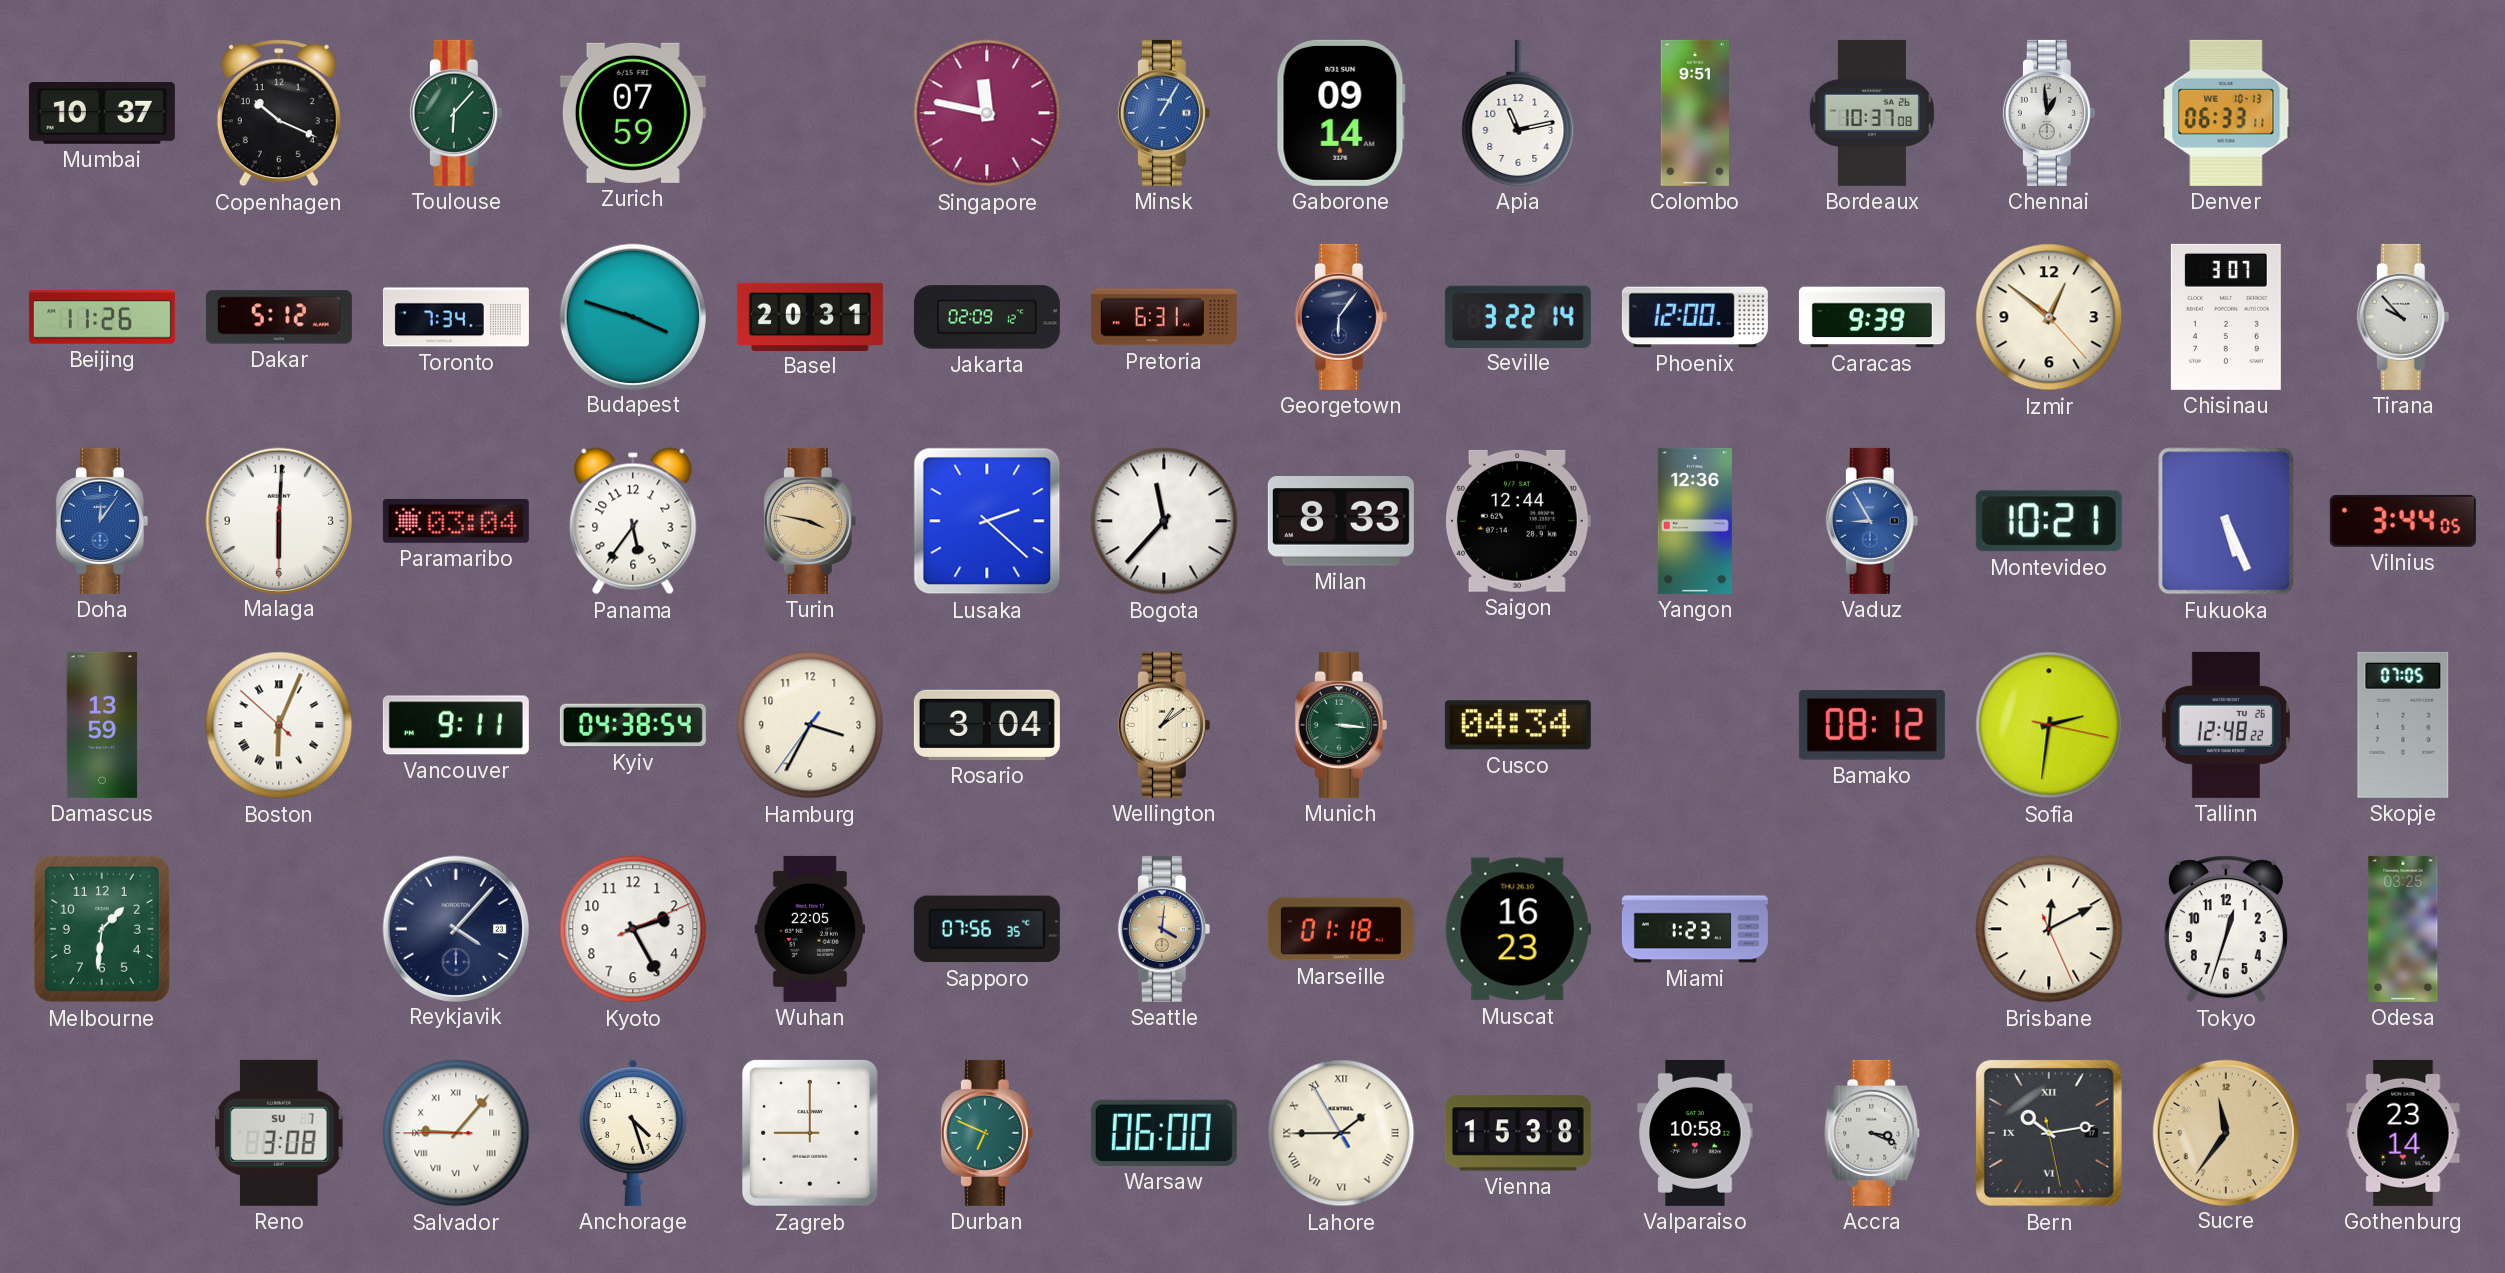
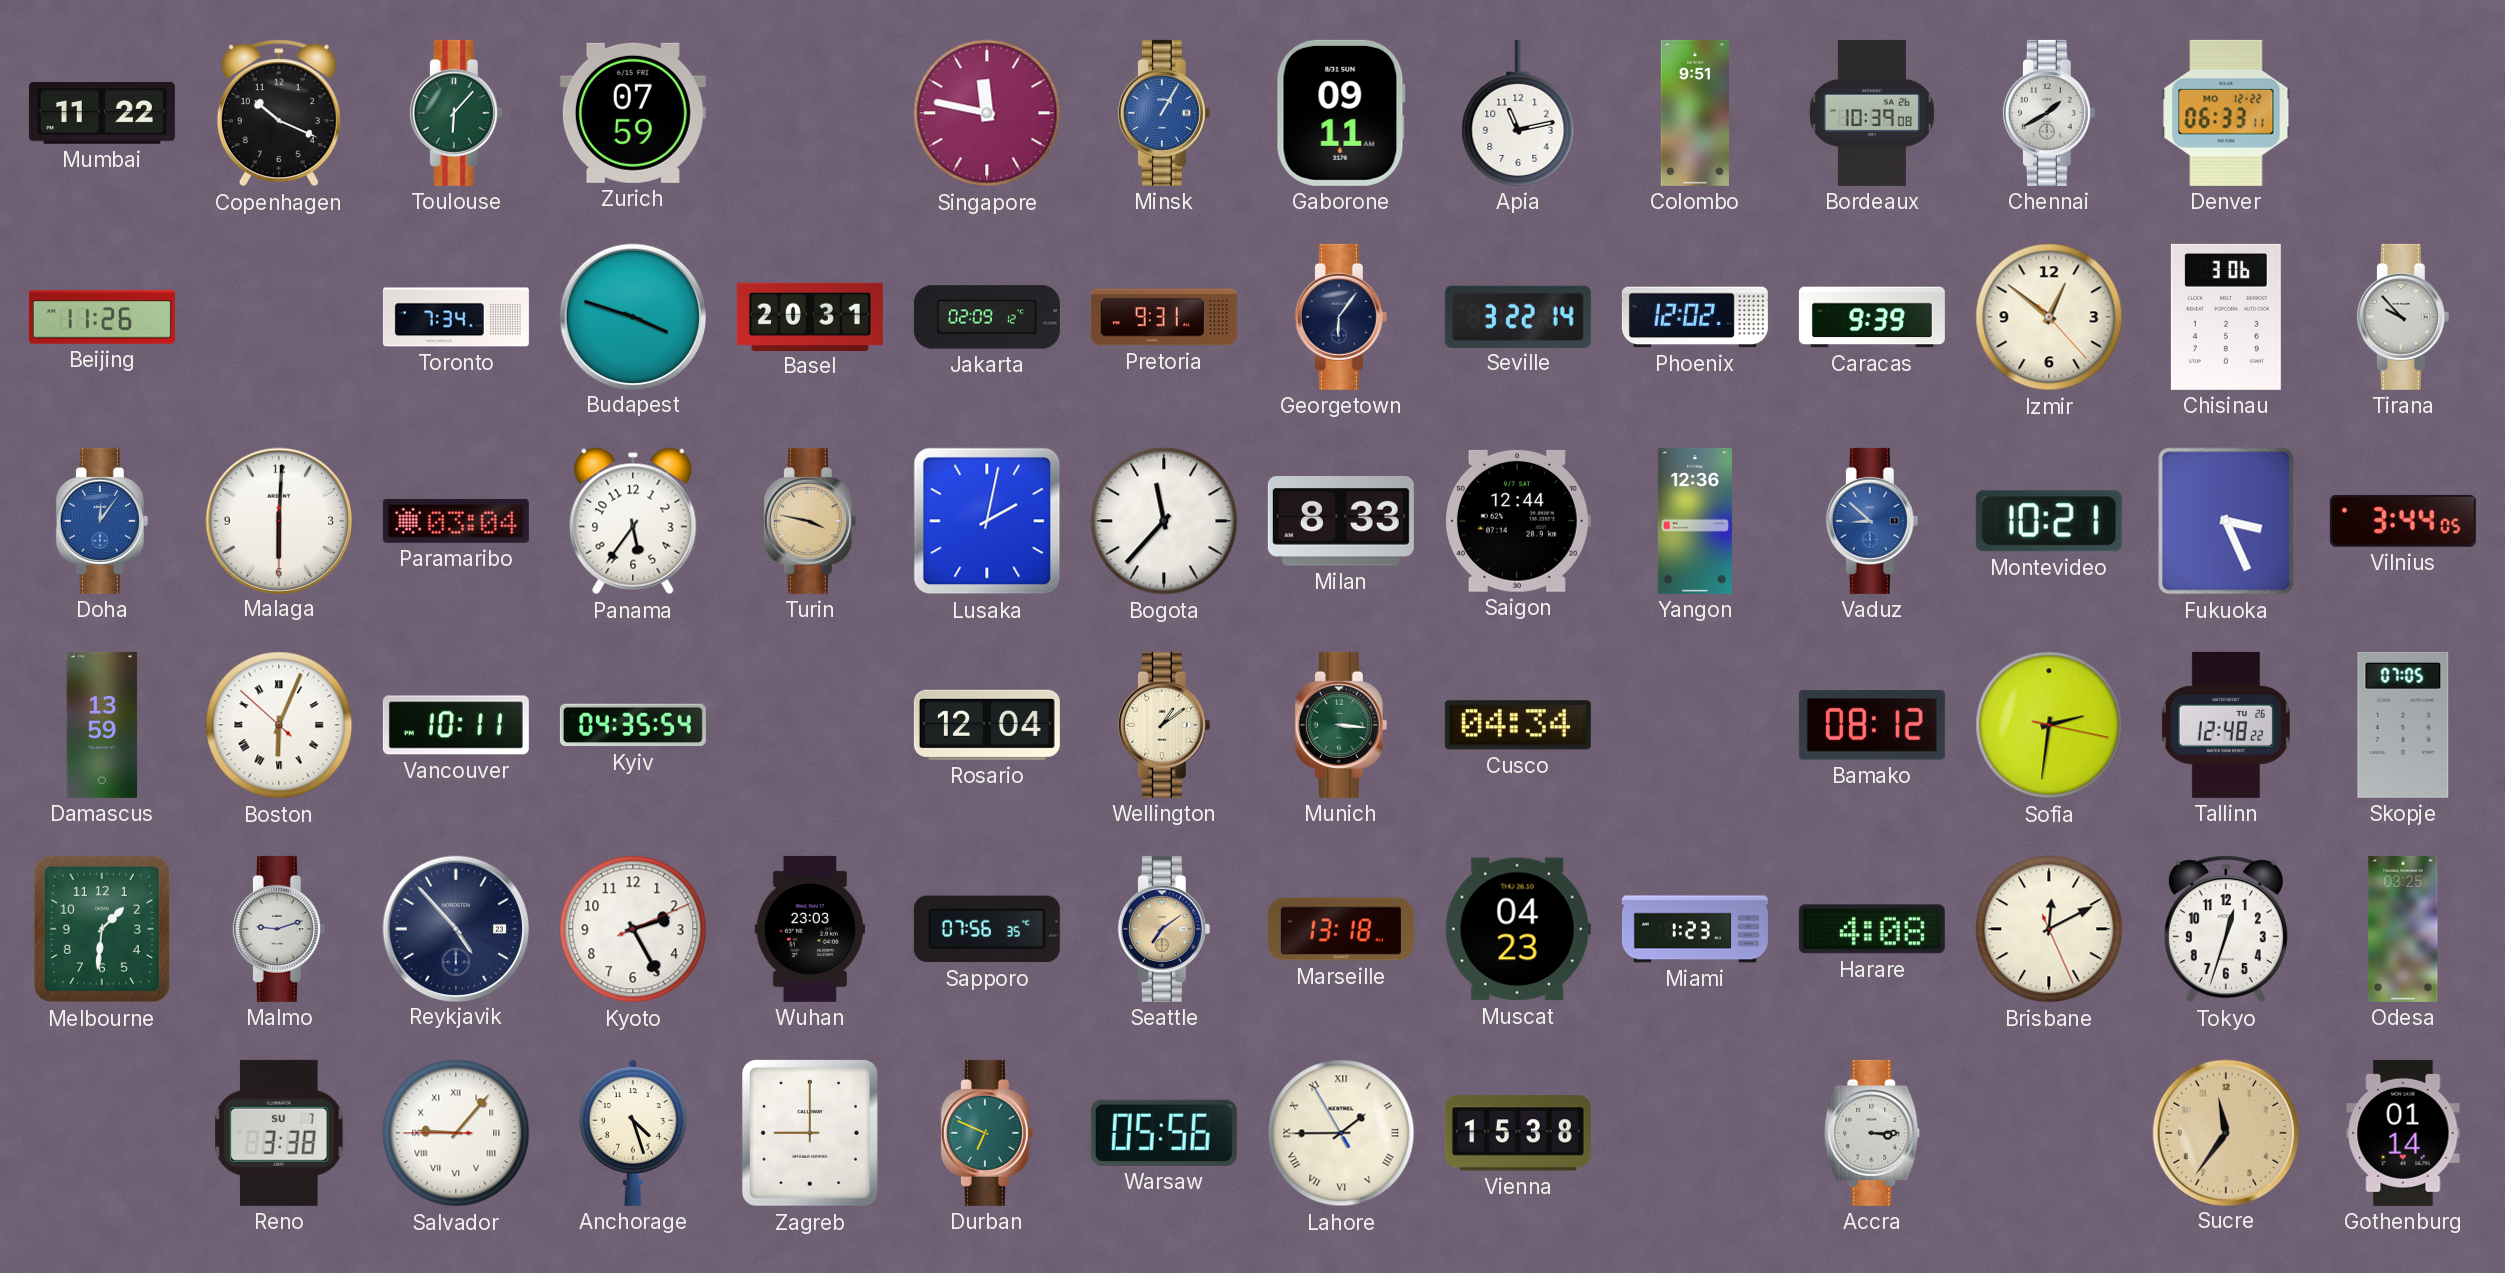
Mumbai: 10:37 -> 11:22 (102, 113)
Gaborone: 09:14 -> 09:11 (1341, 113)
Bordeaux: 10:37 -> 10:39 (1872, 113)
Chennai: 12:59 -> 1:40 (2049, 113)
Denver date: WE 10-13 -> MO 12-22 (2226, 113)
Dakar: 5:12 -> none (279, 317)
Pretoria: 6:31 -> 9:31 (1164, 317)
Phoenix: 12:00 -> 12:02 (1695, 317)
Chisinau: 3:07 -> 3:06 (2226, 317)
Lusaka: 2:22 -> 2:02 (987, 521)
Vaduz: 8:55 -> 8:52 (1872, 521)
Fukuoka: 5:26 -> 3:26 (2226, 521)
Vancouver: 9:11 -> 10:11 (456, 725)
Kyiv: 04:38 -> 04:35 (633, 725)
Hamburg: 3:34 -> none (810, 725)
Rosario: 3:04 -> 12:04 (987, 725)
Malmo: none -> 9:12 (279, 929)
Reykjavik: 4:07 -> 4:53 (455, 928)
Wuhan: 22:05 -> 23:03 (809, 929)
Seattle: 4:01 -> 7:09 (1164, 929)
Marseille: 01:18 -> 13:18 (1341, 929)
Muscat: 16:23 -> 04:23 (1518, 929)
Harare: none -> 4:08 (1872, 929)
Reno: 3:08 -> 3:38 (279, 1133)
Warsaw: 06:00 -> 05:56 (1164, 1133)
Valparaiso: 10:58 -> none (1695, 1133)
Accra: 3:19 -> 3:15 (1872, 1133)
Bern: 10:13 -> none (2049, 1133)
Gothenburg: 23:14 -> 01:14 (2403, 1133)
